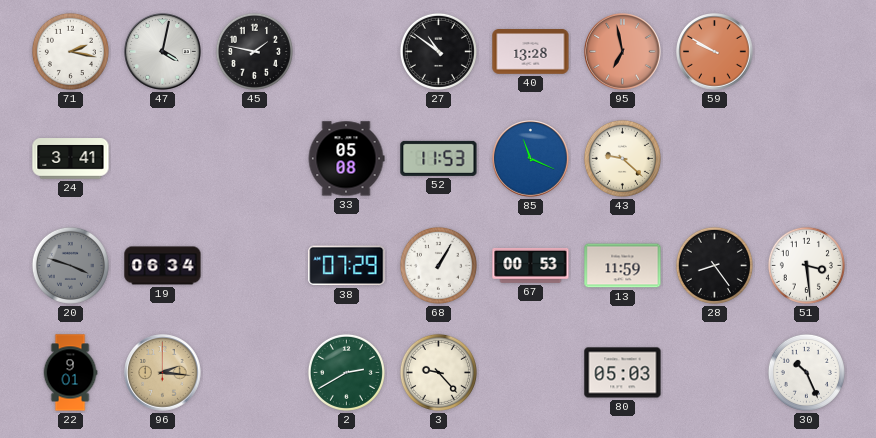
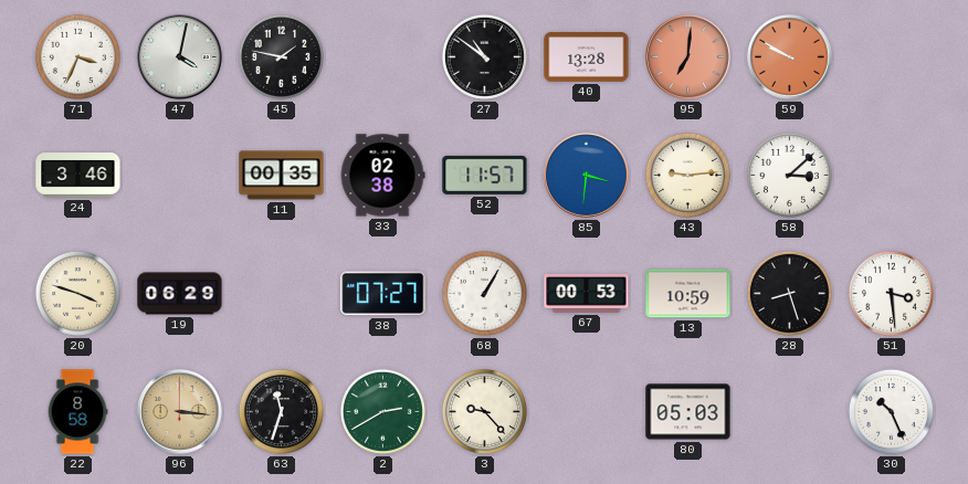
71: 2:17 -> 3:34 (77, 56)
95: 6:58 -> 7:01 (688, 57)
24: 3:41 -> 3:46 (78, 176)
11: none -> 00:35 (282, 176)
33: 05:08 -> 02:38 (382, 176)
52: 11:53 -> 11:57 (485, 175)
85: 11:19 -> 3:31 (587, 176)
43: 9:22 -> 9:14 (687, 175)
58: none -> 3:08 (789, 175)
20 dial: grey -> cream (77, 293)
19: 06:34 -> 06:29 (180, 294)
38: 07:29 -> 07:27 (383, 294)
13: 11:59 -> 10:59 (688, 294)
28: 8:24 -> 8:27 (789, 293)
22: 9:01 -> 8:58 (77, 412)
96: 2:16 -> 3:16 (180, 412)
63: none -> 11:33 (281, 411)
